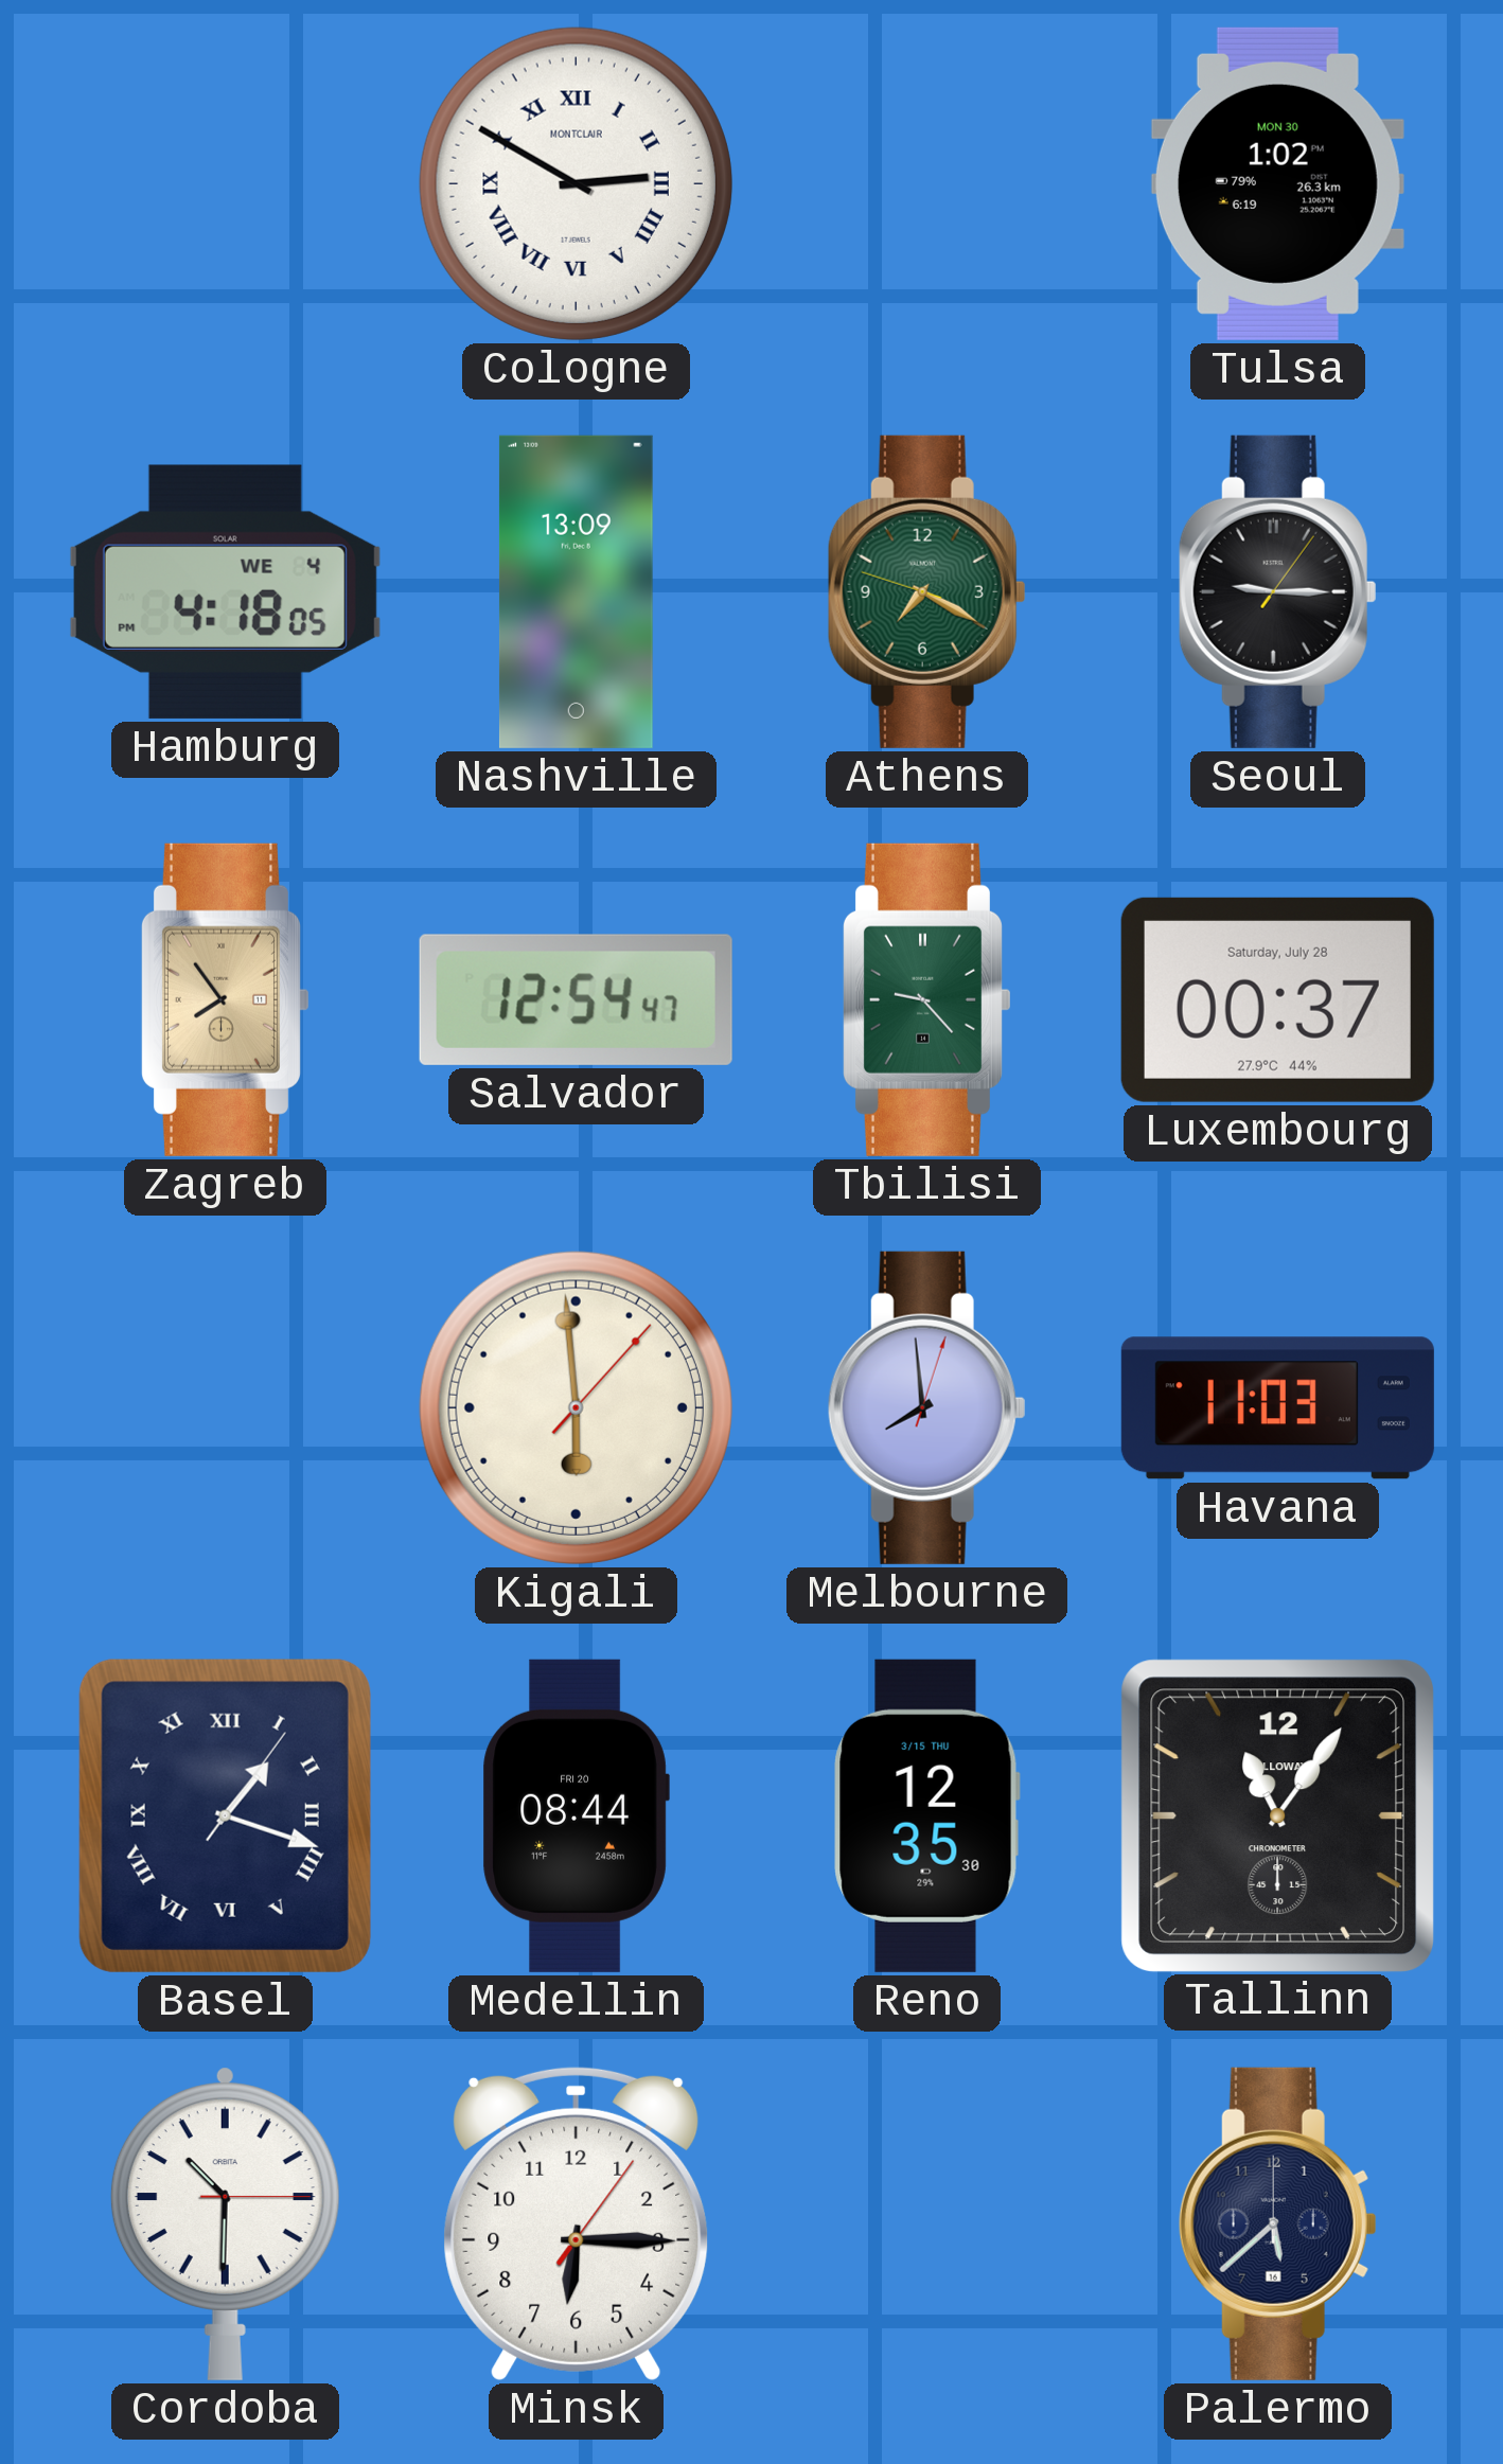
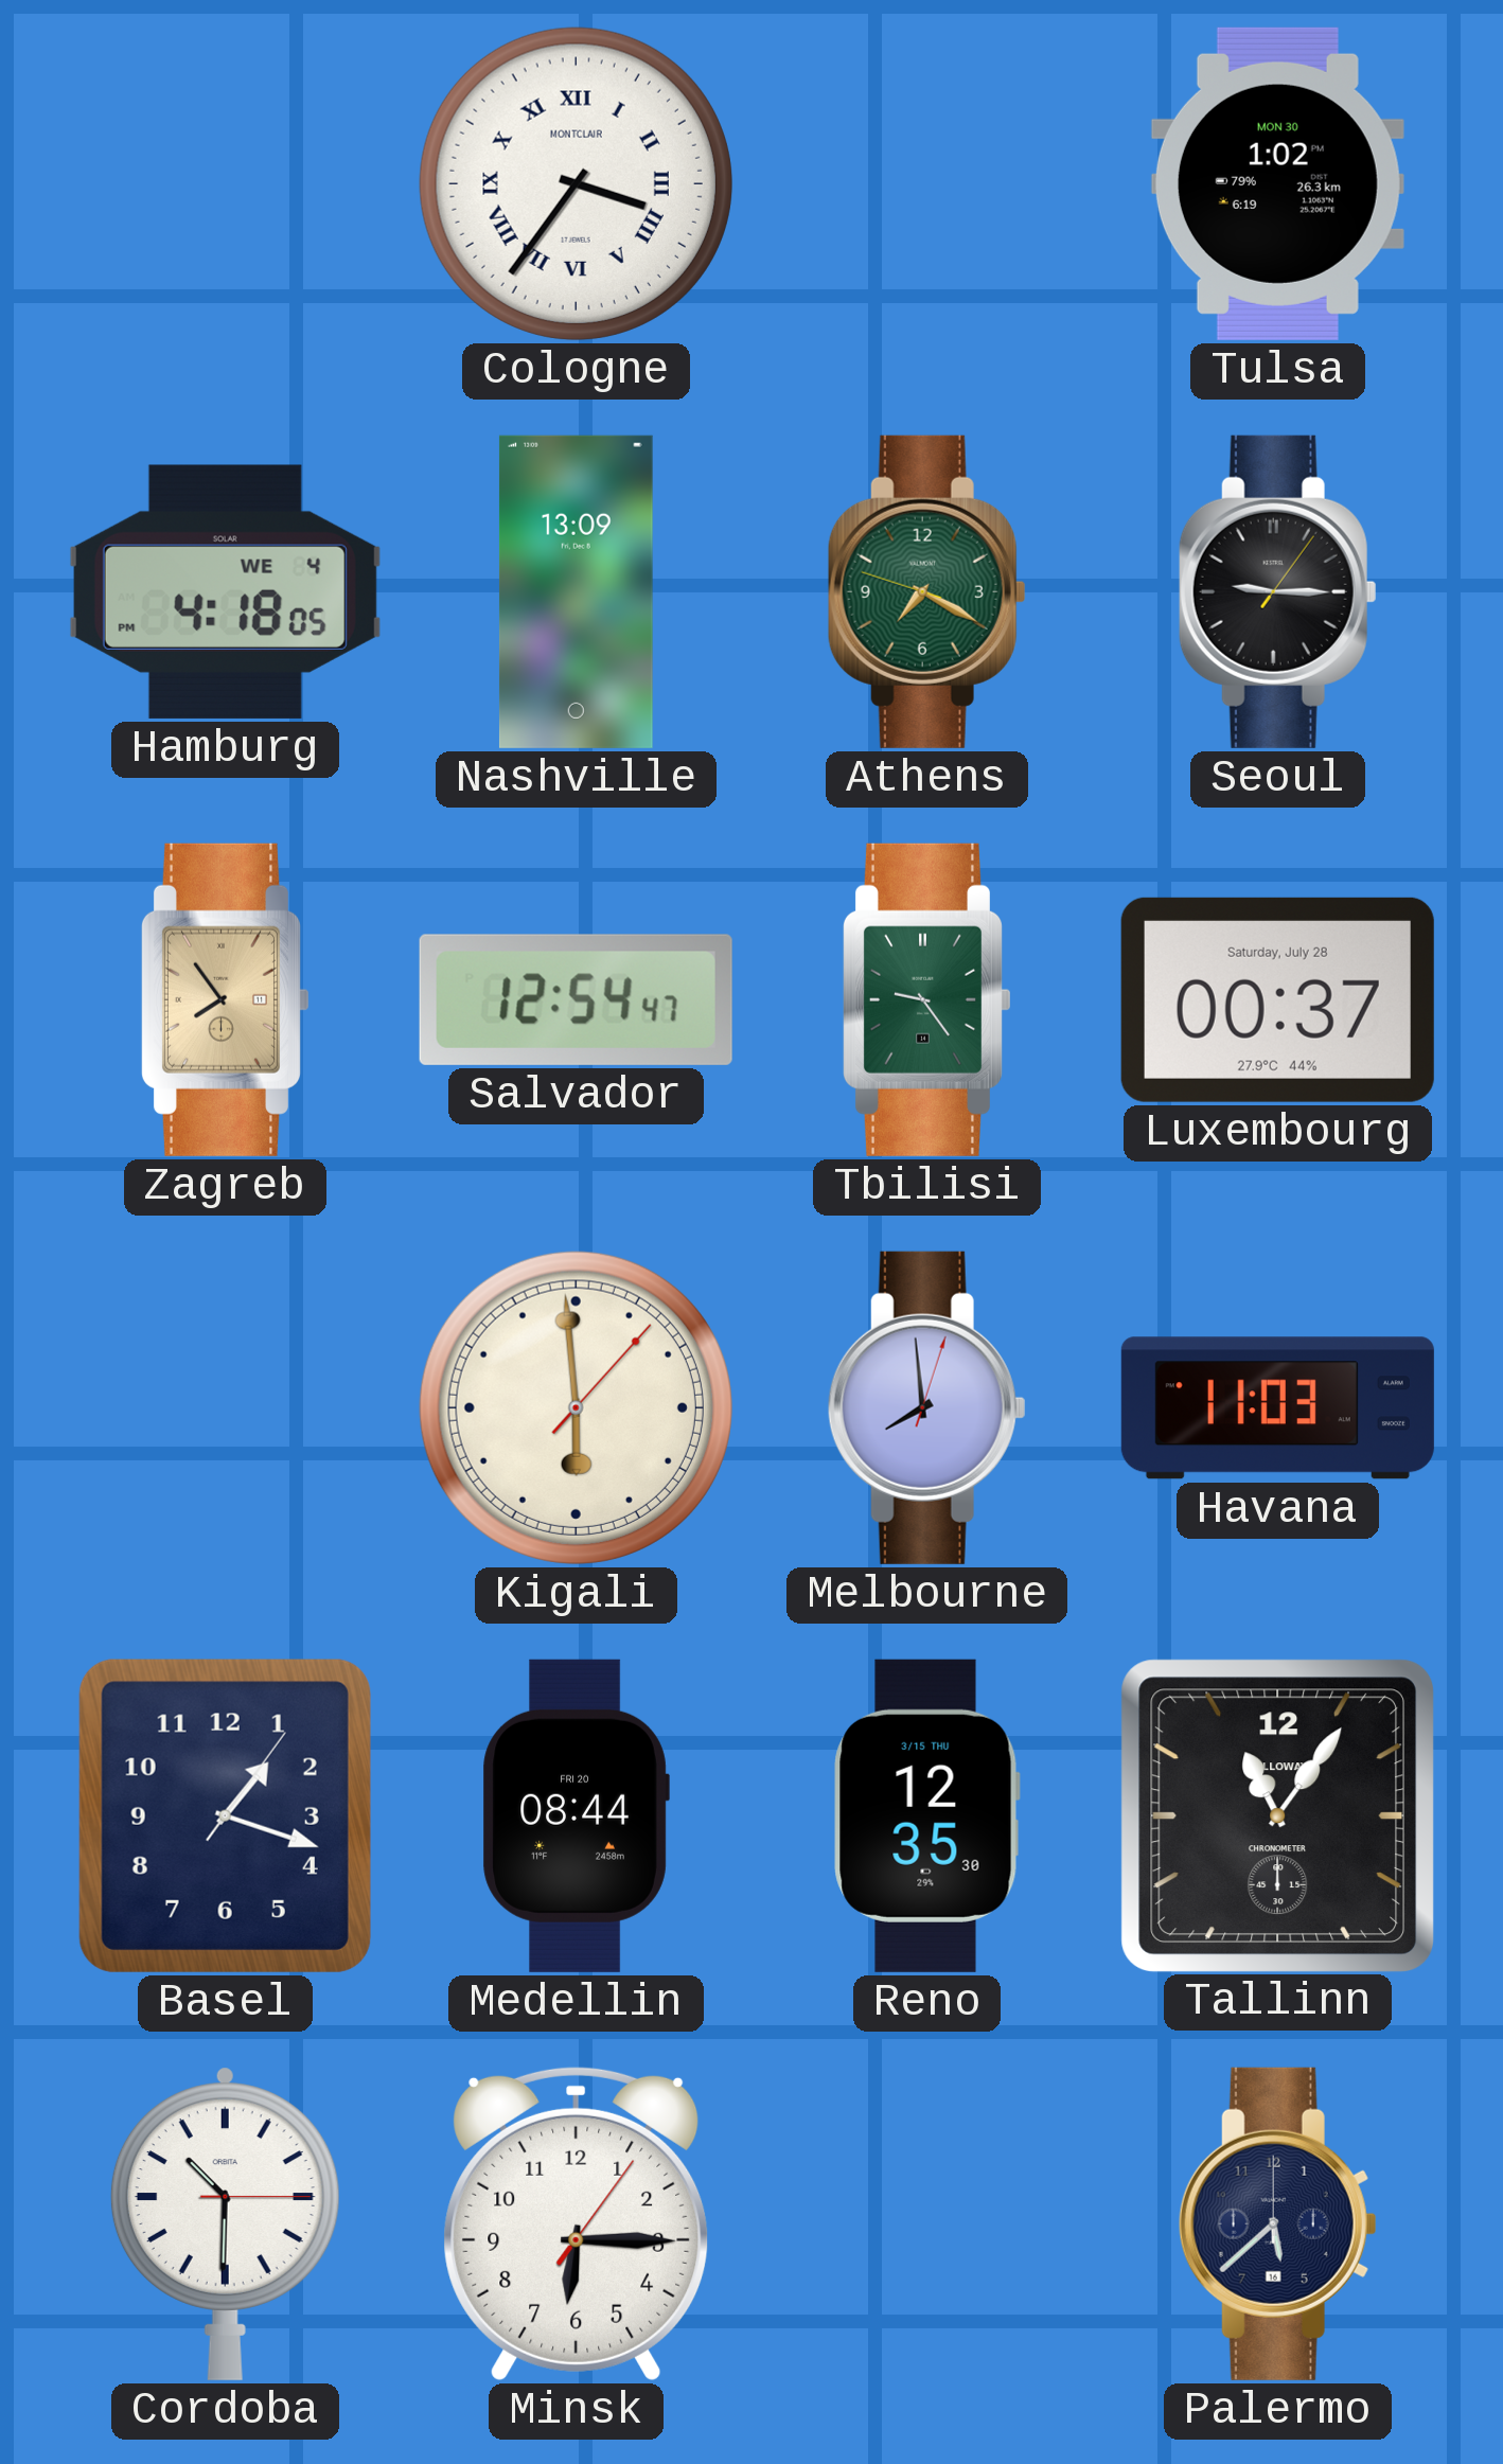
Cologne: 2:50 -> 3:36 (576, 183)
Tbilisi: 9:23 -> 9:24 (925, 999)
Basel numerals: Roman -> Arabic (225, 1815)
